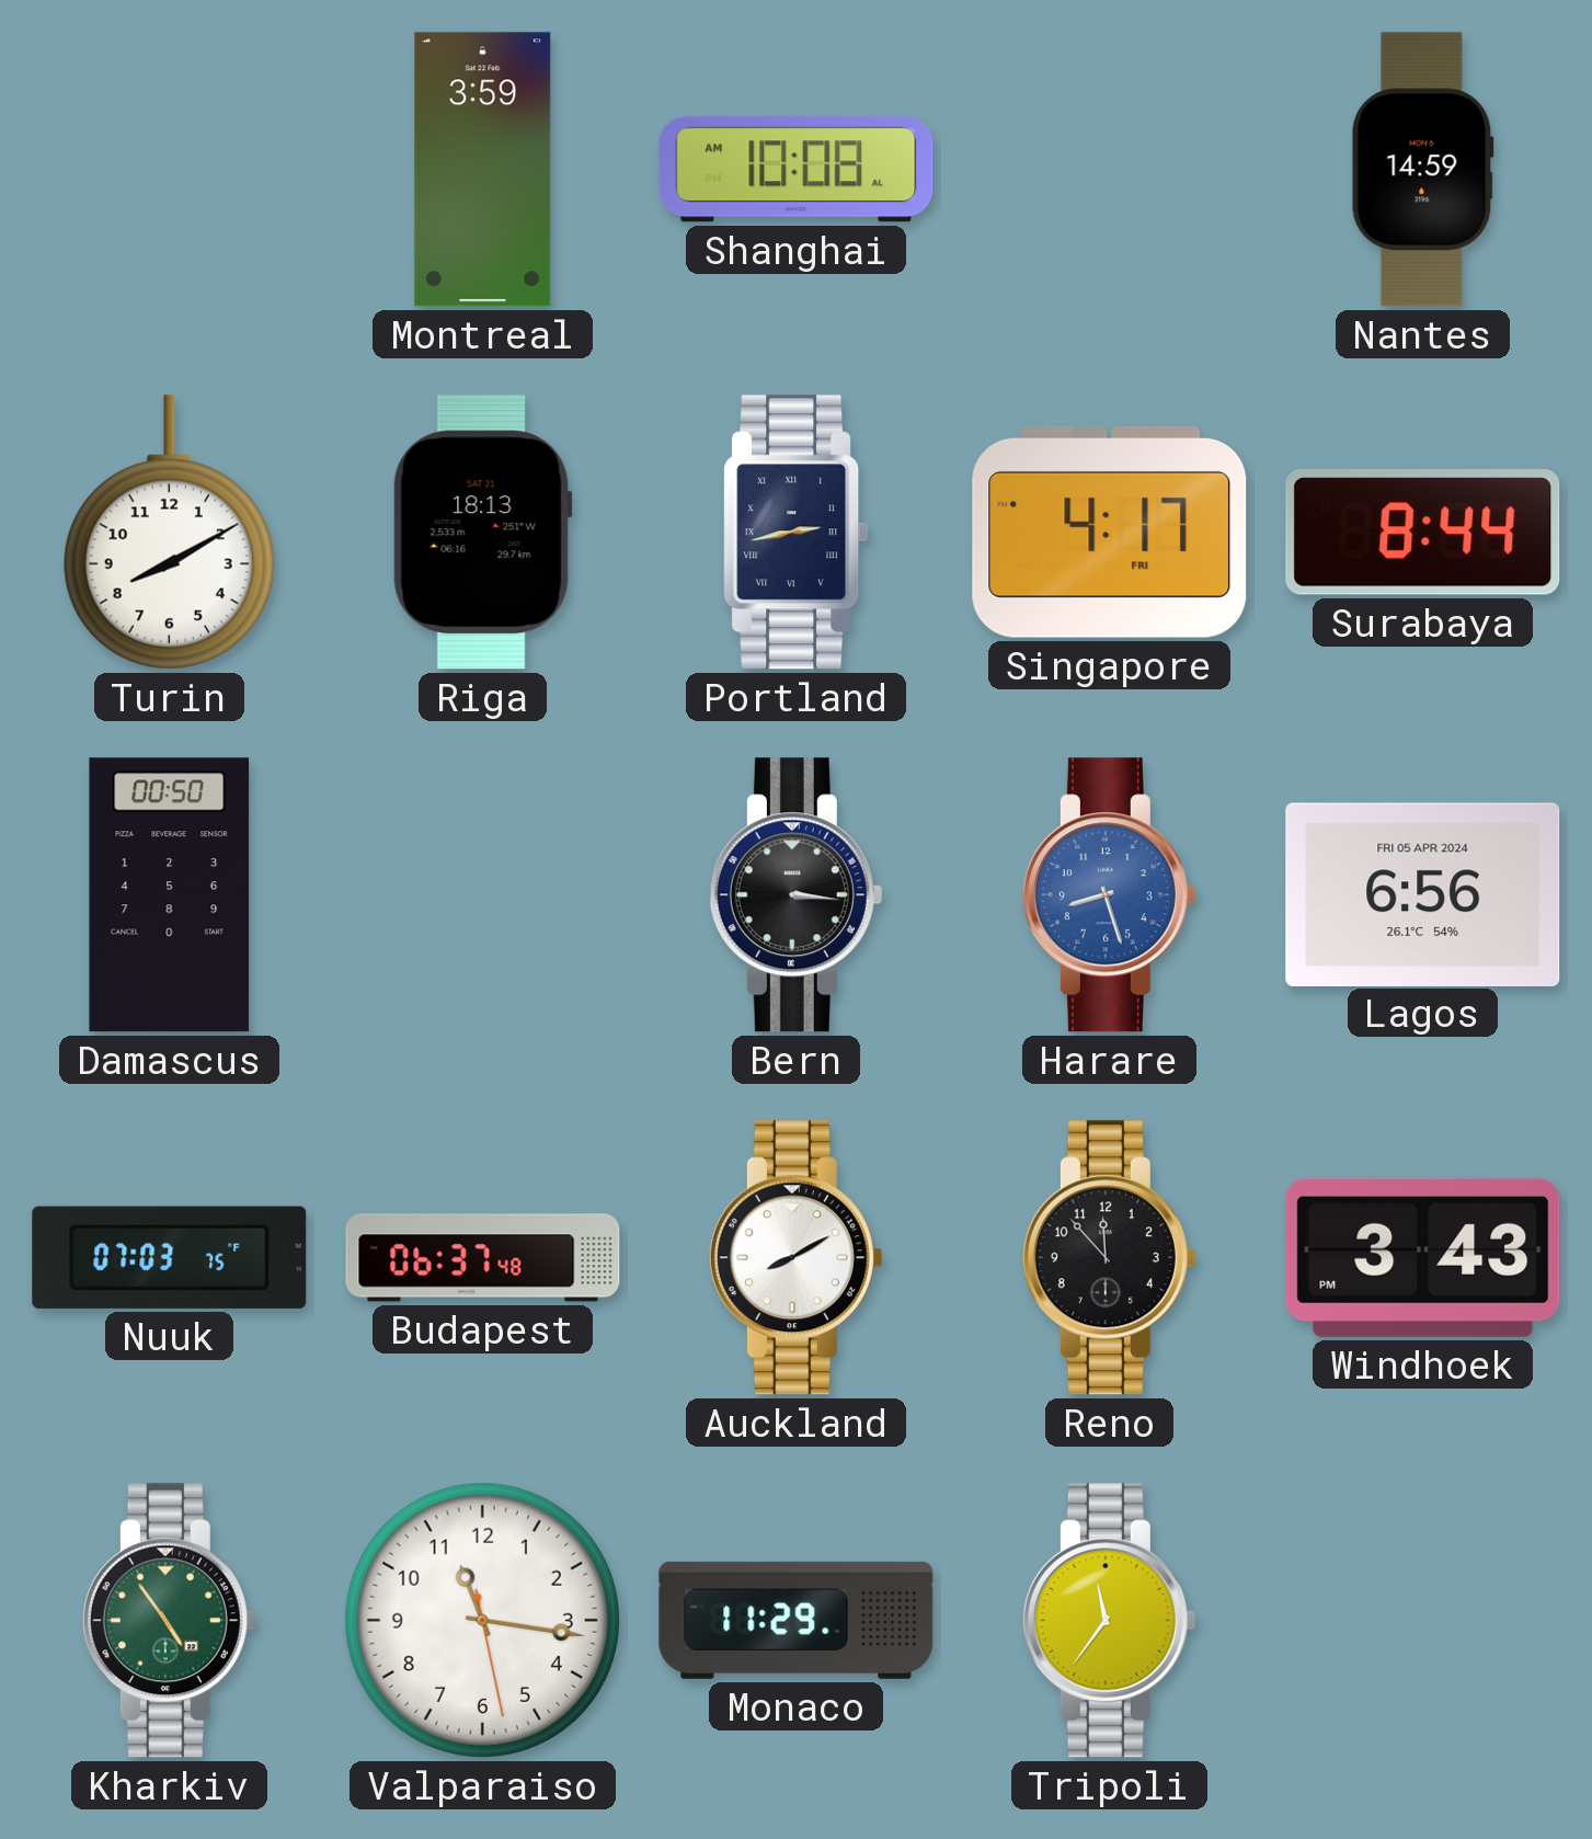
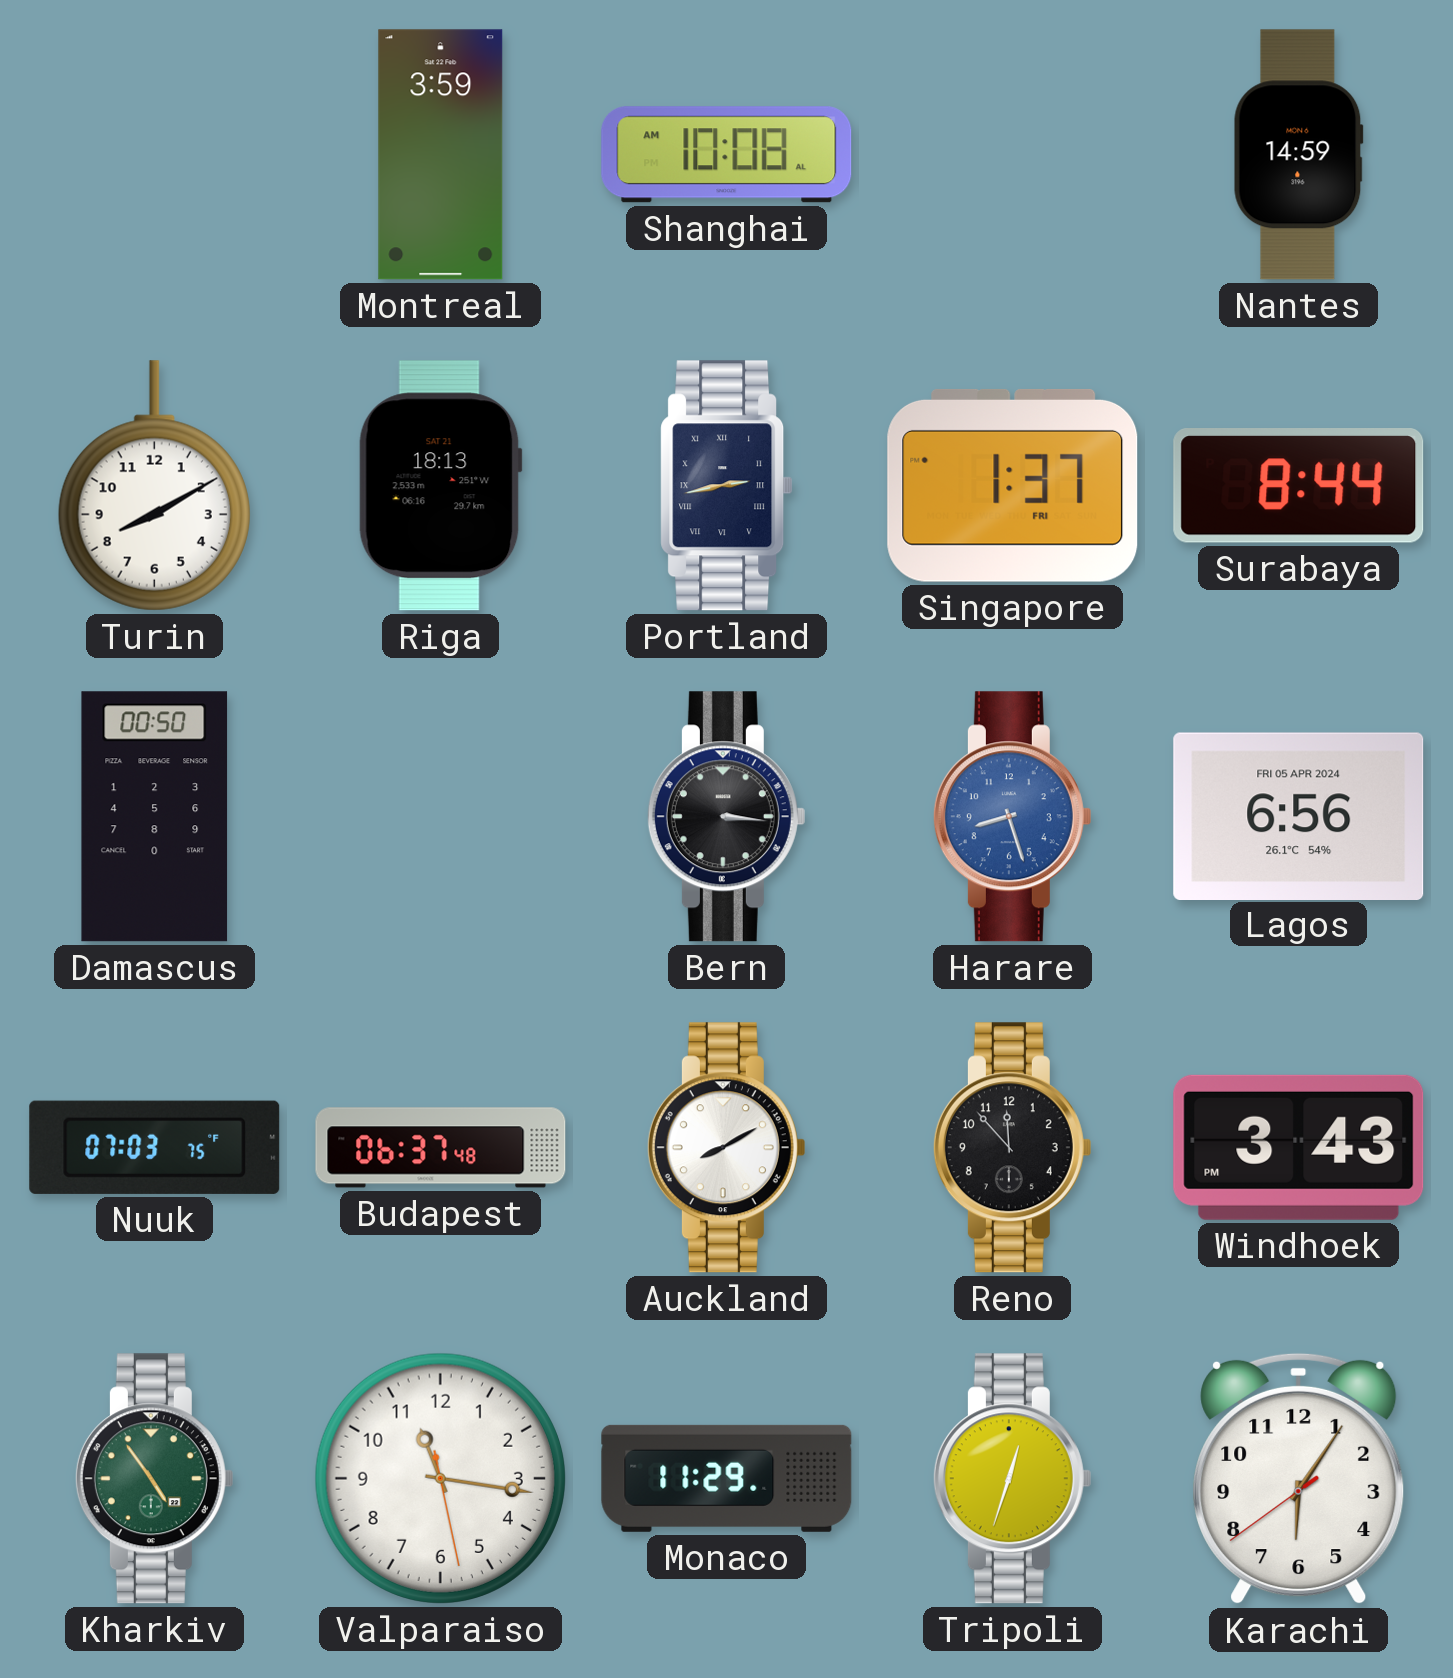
Singapore: 4:17 -> 1:37 (1013, 485)
Tripoli: 11:36 -> 12:33 (1012, 1479)
Karachi: none -> 6:05 (1299, 1479)
